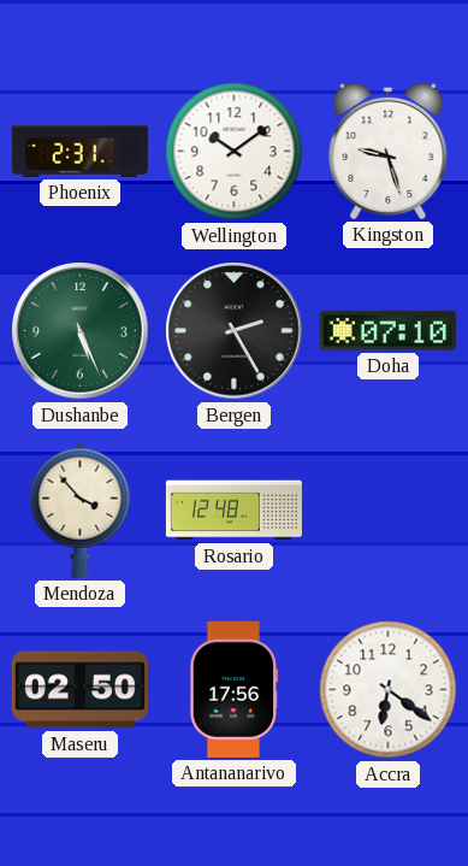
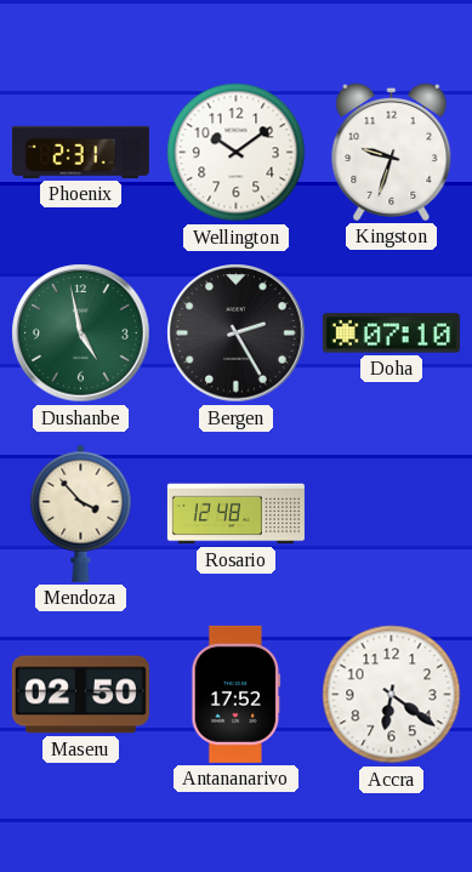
Kingston: 9:27 -> 9:33 (392, 152)
Dushanbe: 5:26 -> 4:58 (81, 334)
Antananarivo: 17:56 -> 17:52 (237, 694)
